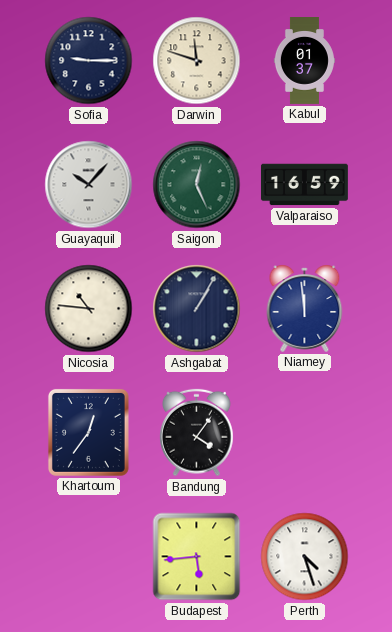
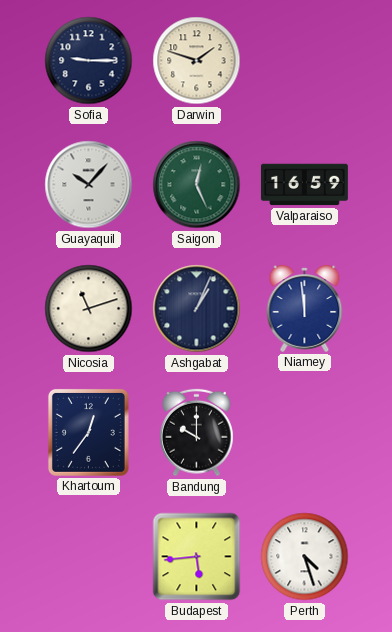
Darwin: 11:48 -> 1:48 (197, 61)
Kabul: 01:37 -> none (304, 61)
Nicosia: 10:46 -> 11:12 (89, 309)
Ashgabat: 1:05 -> 1:04 (197, 309)
Bandung: 4:06 -> 10:00 (197, 433)
